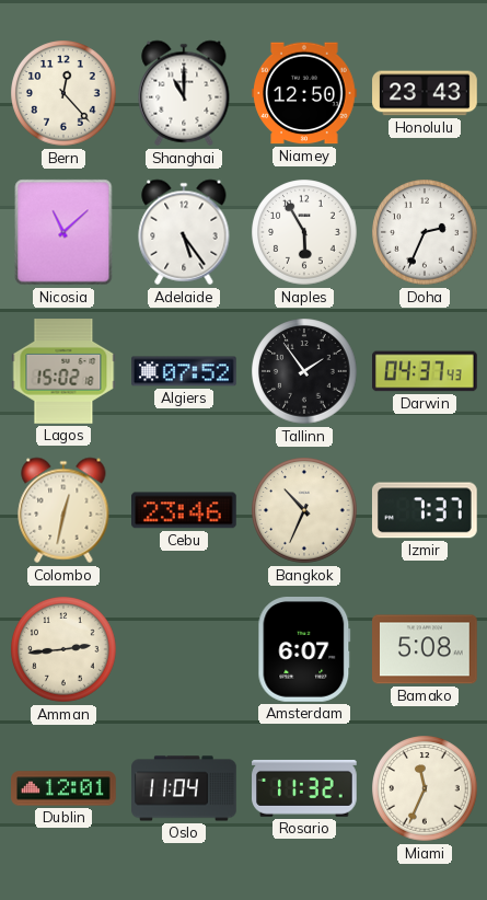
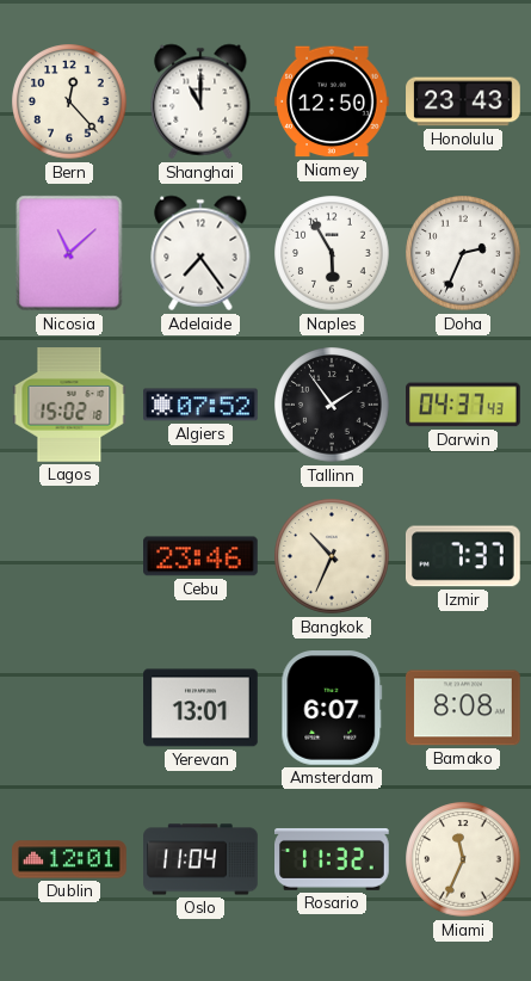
Adelaide: 5:24 -> 7:24 (200, 253)
Colombo: 12:32 -> none (63, 510)
Amman: 2:44 -> none (63, 649)
Yerevan: none -> 13:01 (200, 708)
Bamako: 5:08 -> 8:08 (464, 708)
